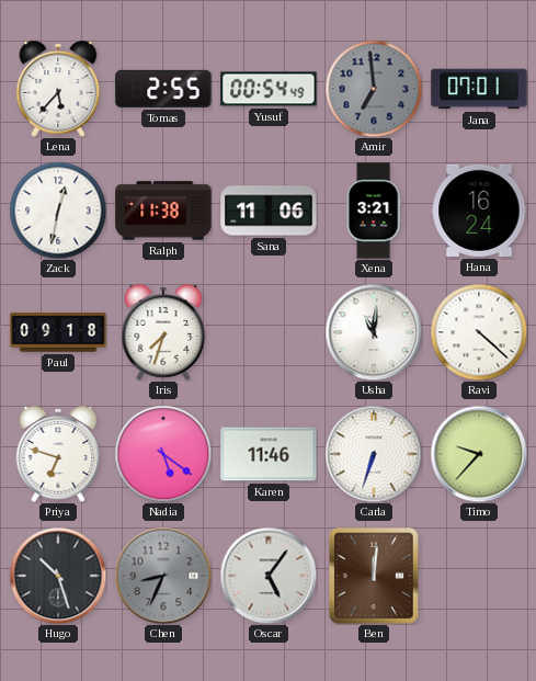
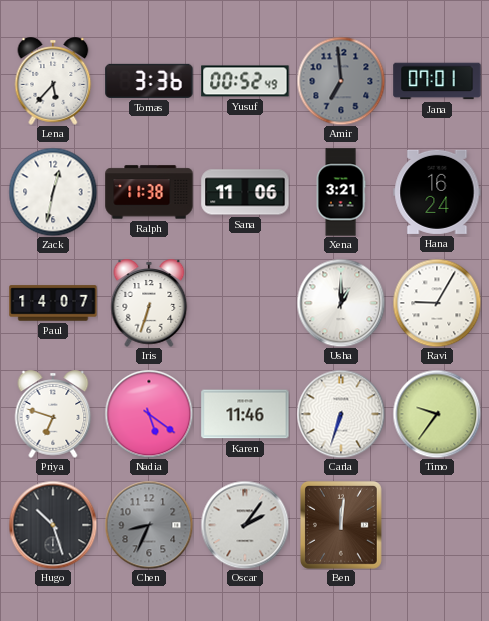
Tomas: 2:55 -> 3:36 (149, 81)
Yusuf: 00:54 -> 00:52 (245, 81)
Paul: 09:18 -> 14:07 (53, 303)
Iris: 7:33 -> 6:33 (149, 303)
Usha: 11:01 -> 1:00 (341, 303)
Ravi: 4:22 -> 9:05 (437, 303)
Timo: 9:37 -> 9:36 (437, 414)
Oscar: 5:06 -> 2:06 (245, 525)
